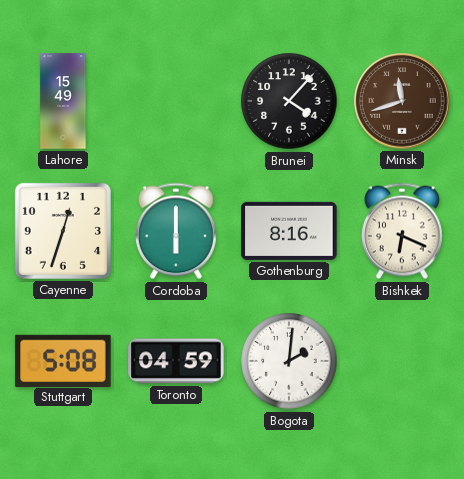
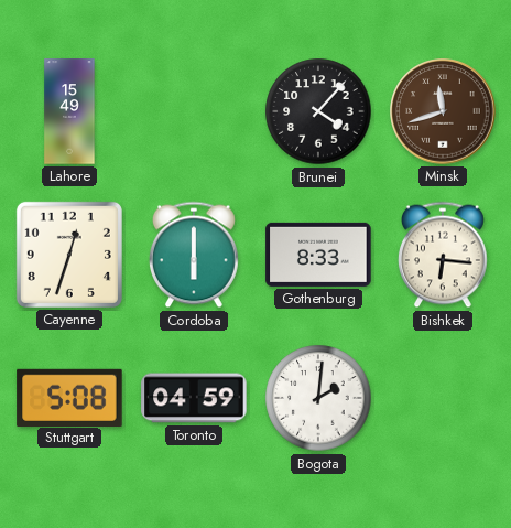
Gothenburg: 8:16 -> 8:33 (318, 255)
Bishkek: 6:19 -> 6:16 (443, 255)
